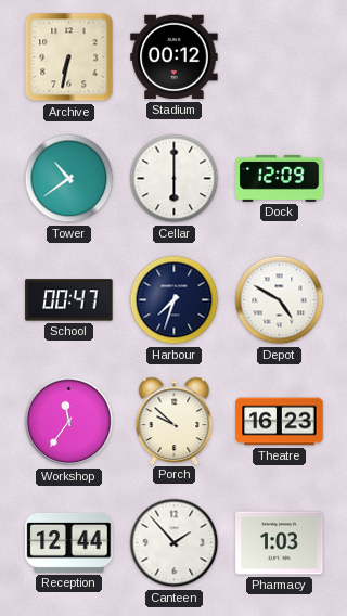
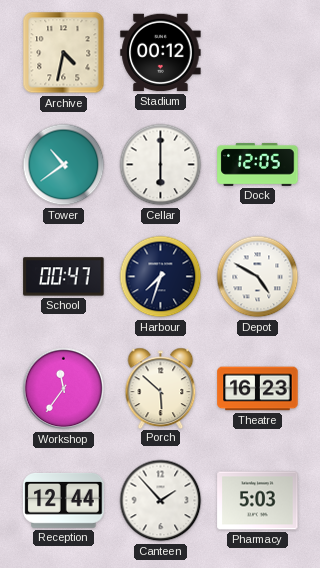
Archive: 6:32 -> 4:32 (64, 53)
Dock: 12:09 -> 12:05 (258, 164)
Porch: 9:52 -> 5:52 (161, 388)
Pharmacy: 1:03 -> 5:03 (258, 501)
